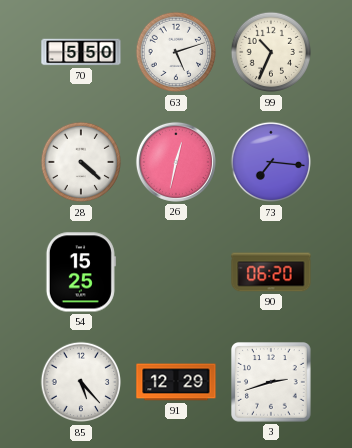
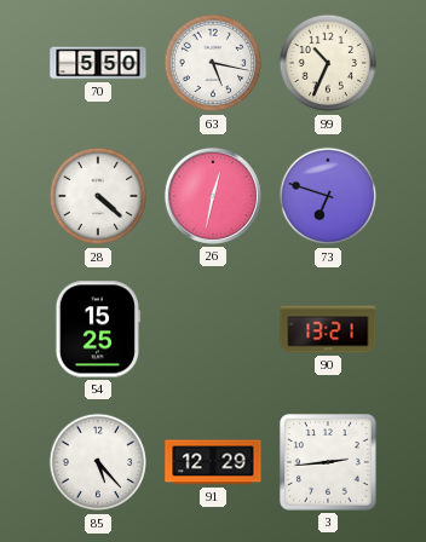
63: 5:12 -> 5:17 (213, 63)
73: 7:16 -> 6:48 (328, 196)
90: 06:20 -> 13:21 (328, 329)
3: 2:42 -> 2:44 (329, 463)
